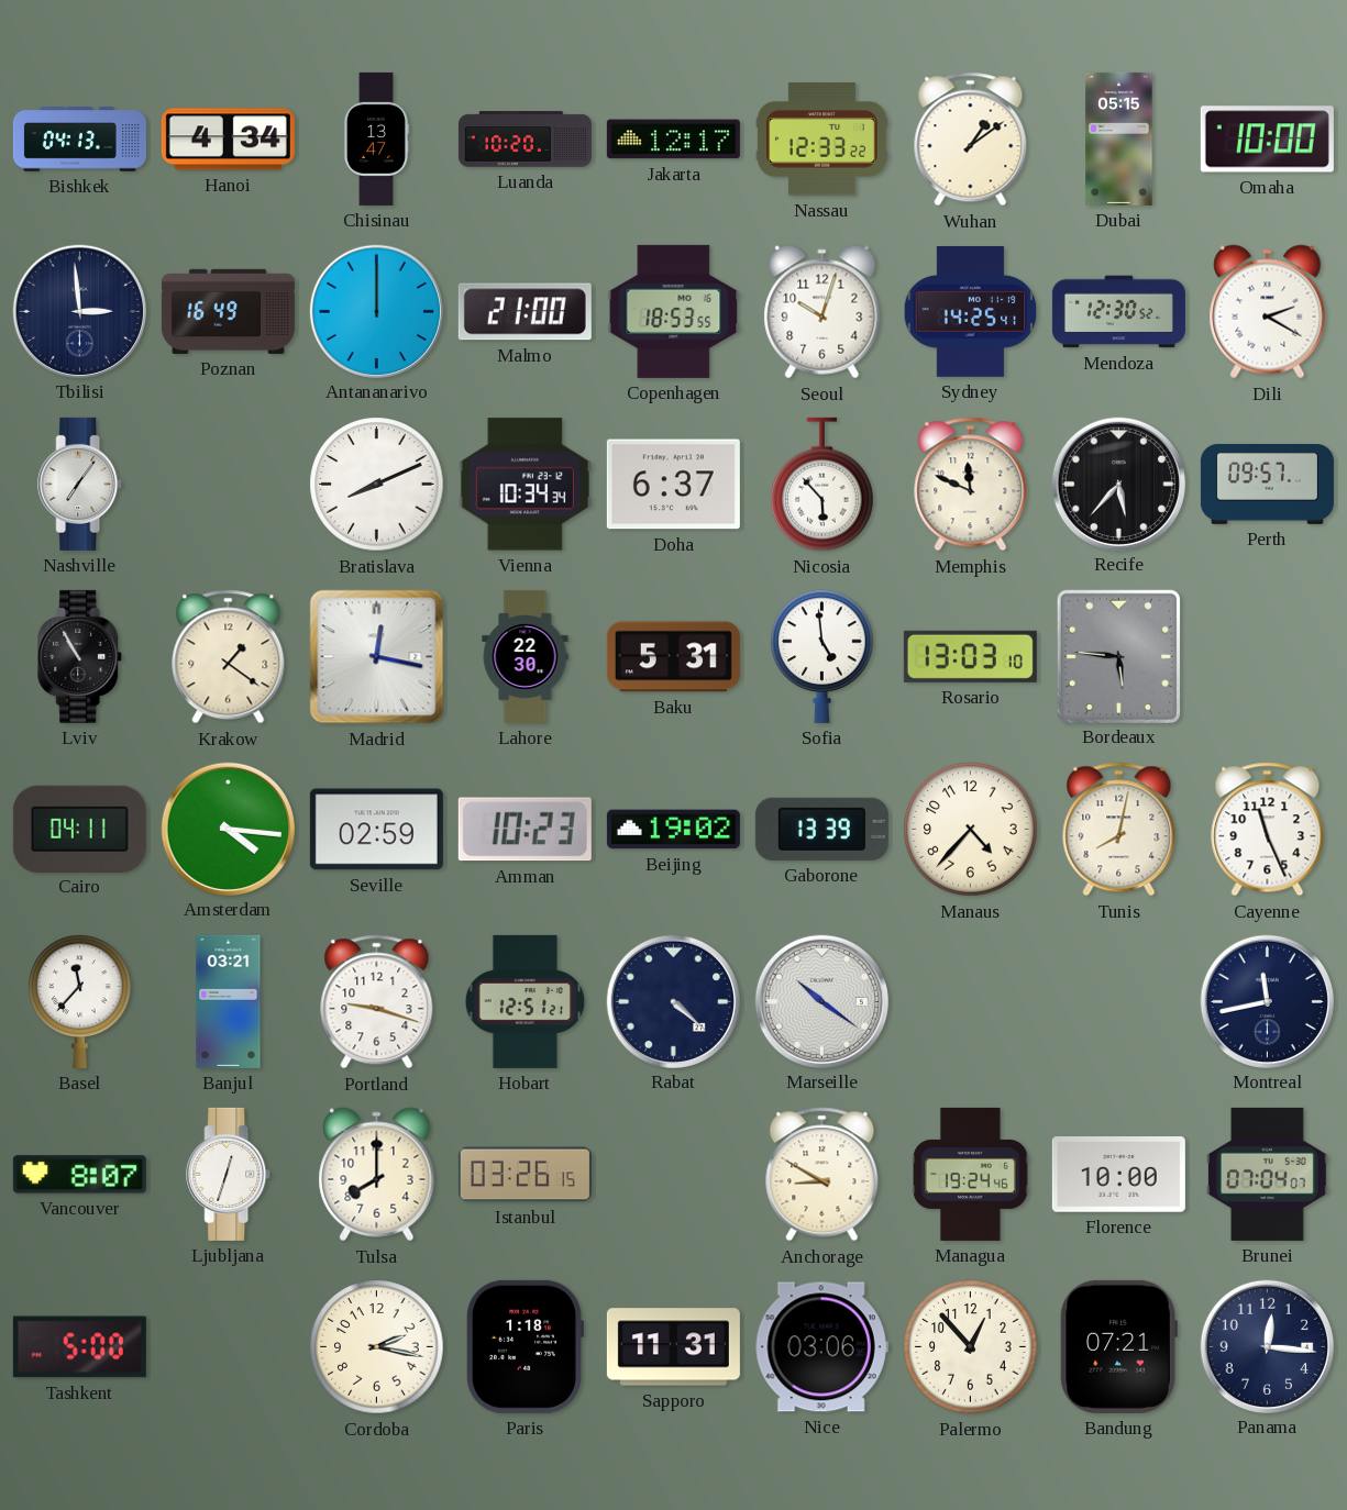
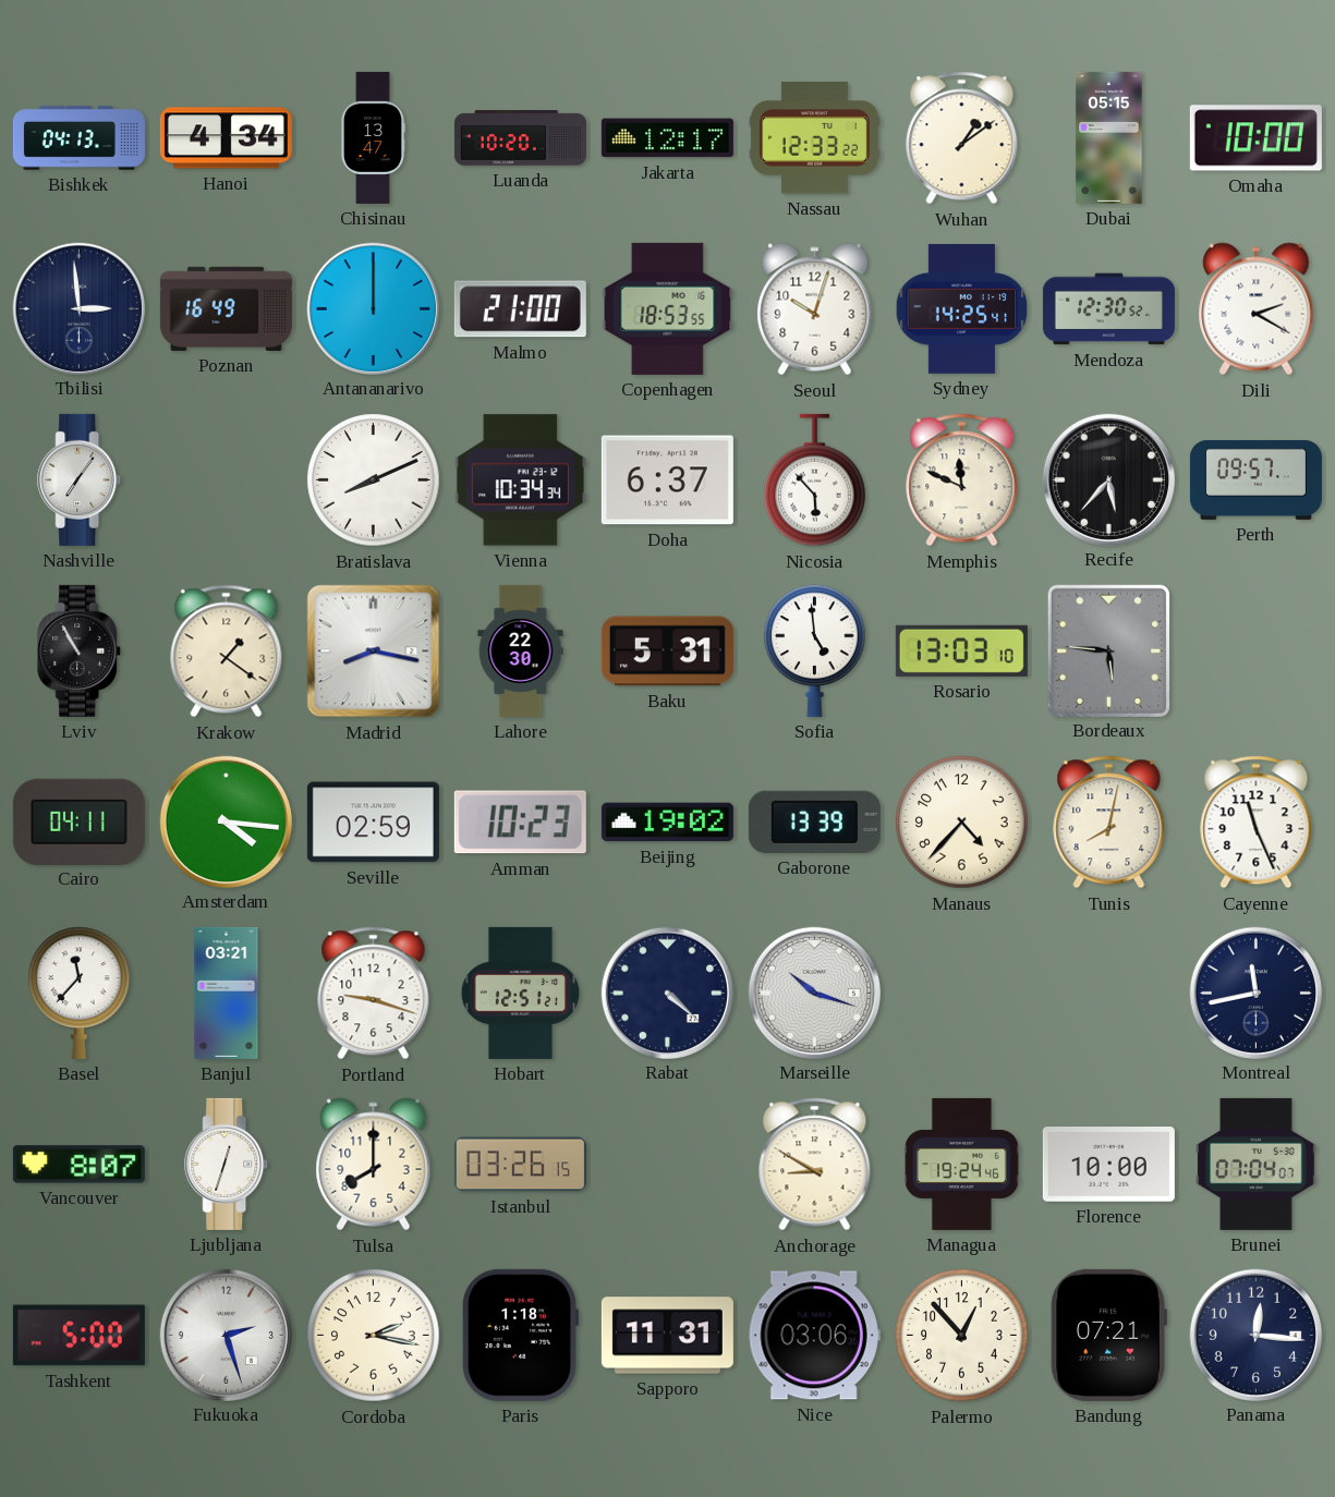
Madrid: 12:17 -> 8:17 (374, 652)
Marseille: 10:21 -> 10:18 (814, 993)
Fukuoka: none -> 2:27 (226, 1335)
